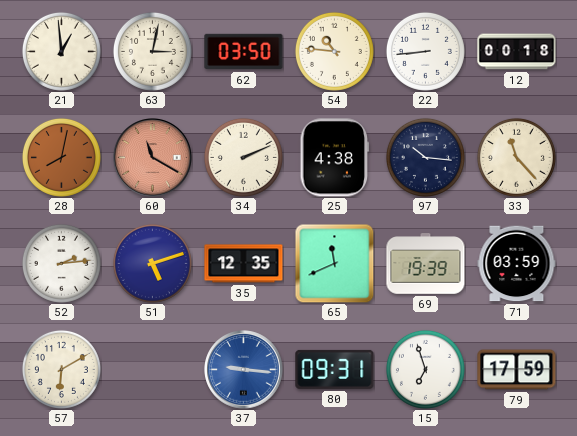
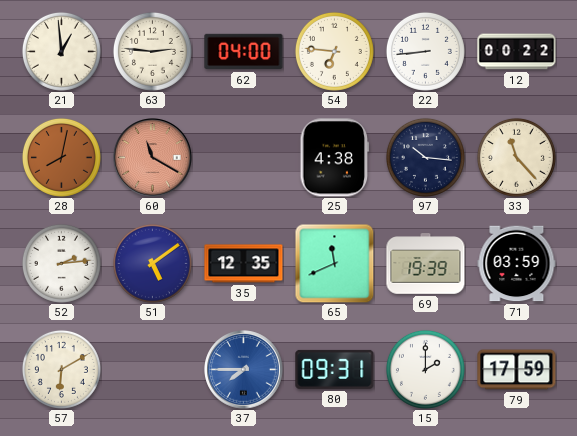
63: 3:02 -> 2:46 (152, 51)
62: 03:50 -> 04:00 (244, 52)
54: 10:46 -> 6:46 (334, 51)
12: 00:18 -> 00:22 (517, 52)
34: 2:11 -> none (243, 157)
51: 5:12 -> 5:09 (152, 263)
37: 9:16 -> 7:45 (244, 370)
15: 6:57 -> 2:00 (425, 369)
